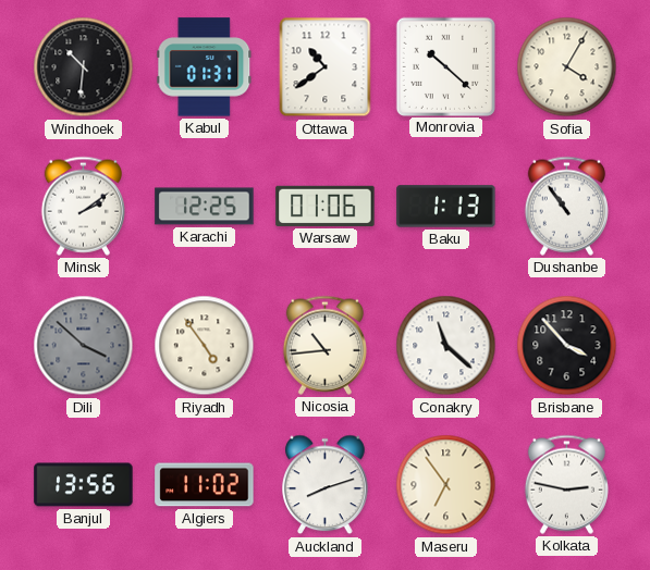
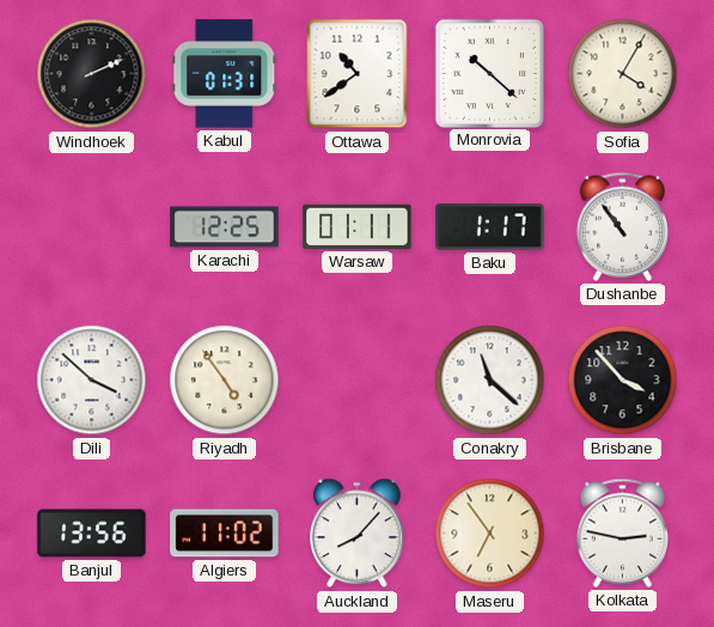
Windhoek: 10:31 -> 2:11 (92, 74)
Minsk: 2:09 -> none (83, 206)
Warsaw: 01:06 -> 01:11 (358, 226)
Baku: 1:13 -> 1:17 (490, 227)
Dili dial: grey -> white (92, 381)
Nicosia: 10:44 -> none (324, 345)
Auckland: 8:12 -> 8:07 (358, 534)
